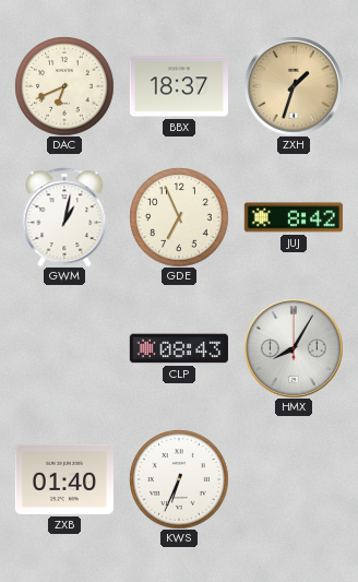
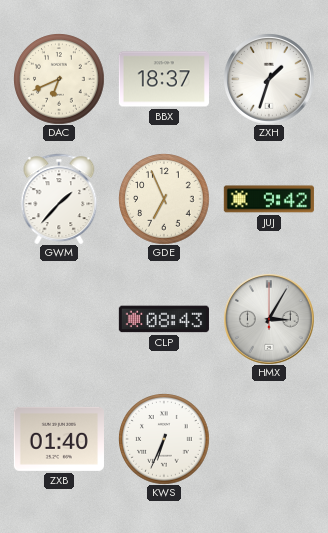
ZXH dial: champagne -> white (269, 79)
GWM: 1:02 -> 1:37 (59, 199)
JUJ: 8:42 -> 9:42 (269, 199)
HMX: 8:05 -> 3:05 (269, 319)
